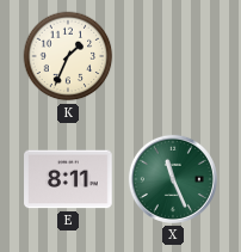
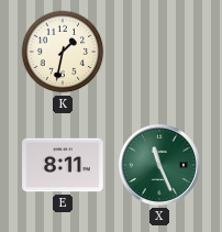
K: 1:34 -> 1:32 (63, 52)
